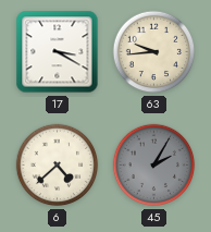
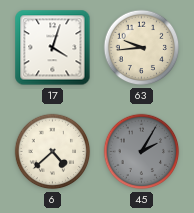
17: 3:20 -> 4:03 (53, 48)
